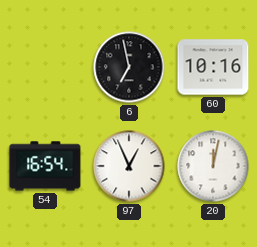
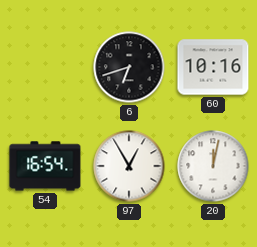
6: 6:58 -> 6:42 (129, 67)
97: 12:56 -> 12:55 (129, 166)
